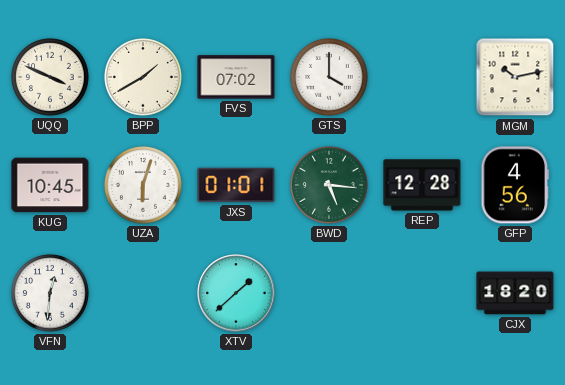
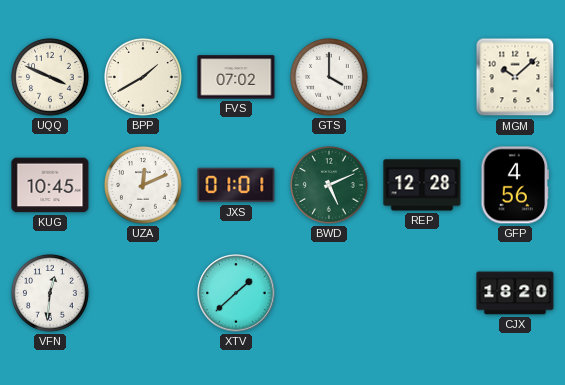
MGM: 10:13 -> 10:08 (515, 77)
UZA: 6:03 -> 12:11 (144, 186)
BWD: 5:16 -> 5:11 (330, 186)
